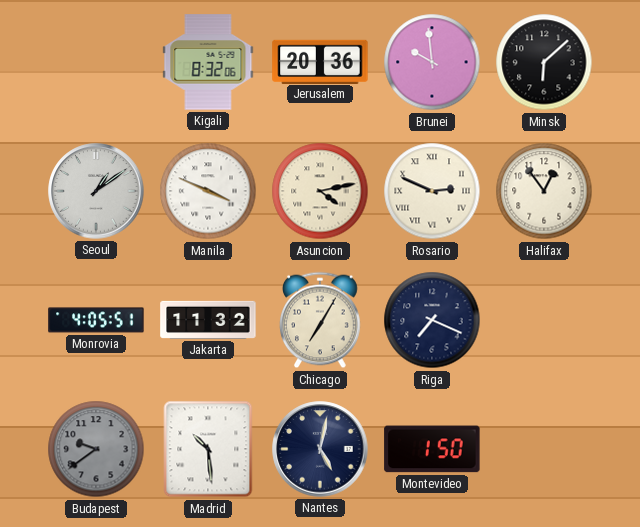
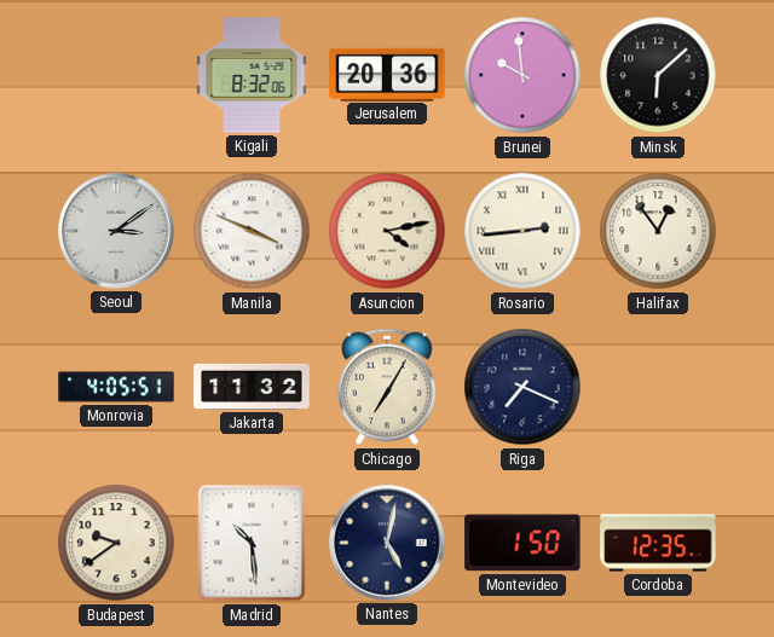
Seoul: 1:09 -> 3:09 (116, 231)
Rosario: 2:49 -> 2:44 (522, 231)
Budapest dial: grey -> cream (116, 543)
Cordoba: none -> 12:35 (658, 543)
